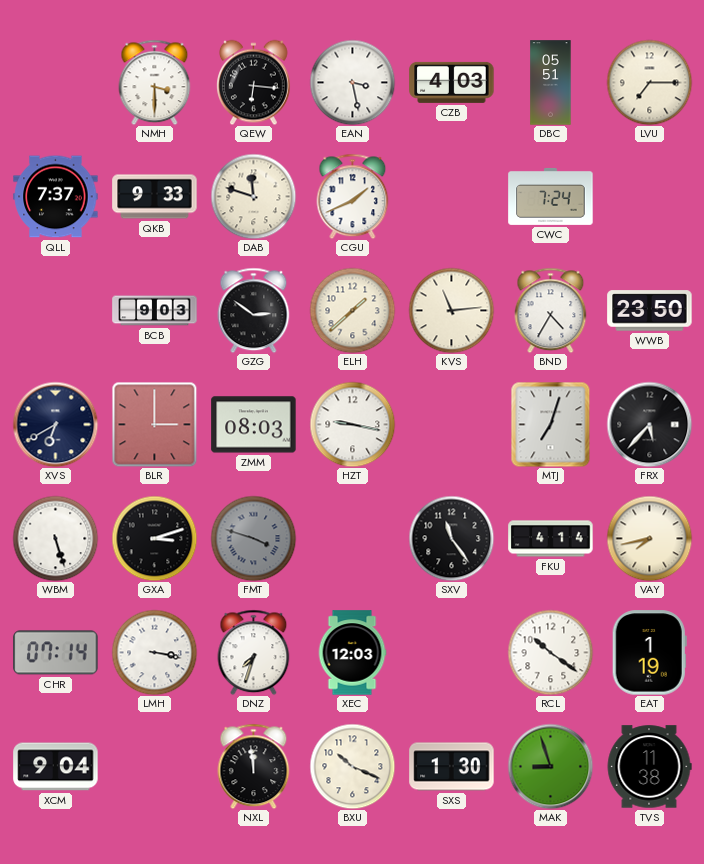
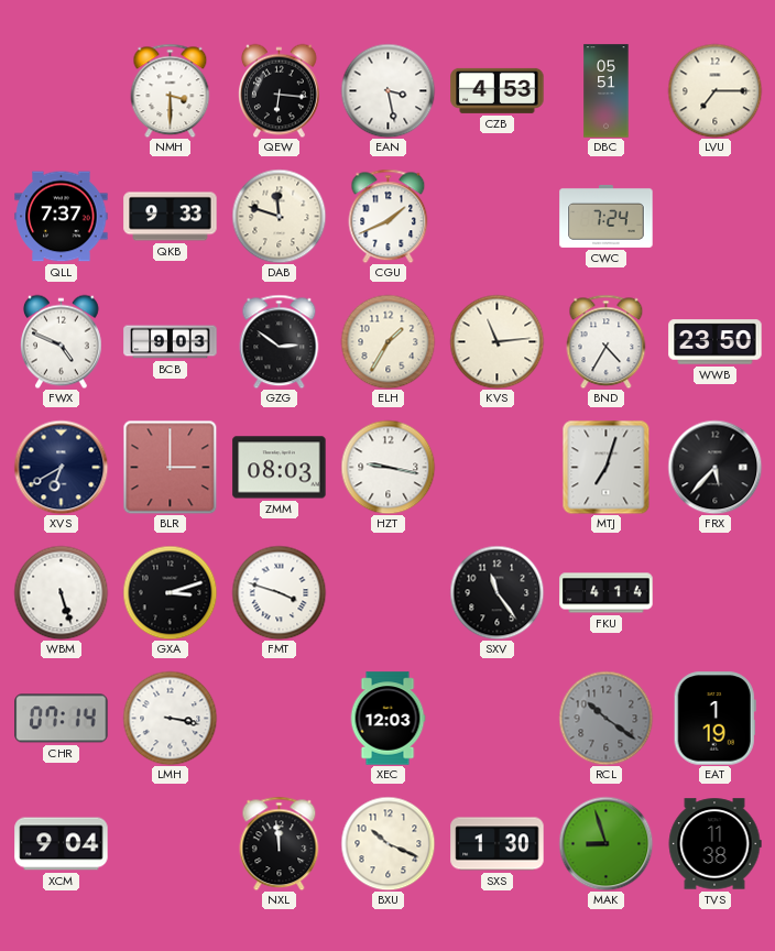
CZB: 4:03 -> 4:53 (498, 90)
FWX: none -> 4:49 (62, 341)
ELH: 1:38 -> 1:35 (387, 341)
FMT dial: grey -> white (279, 592)
VAY: 7:43 -> none (649, 538)
DNZ: 7:33 -> none (254, 652)
RCL dial: white -> grey (605, 718)
